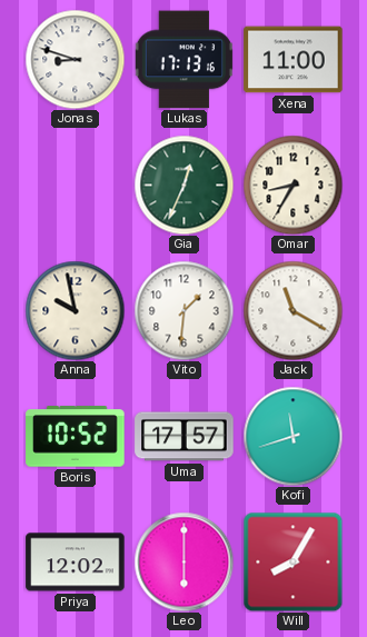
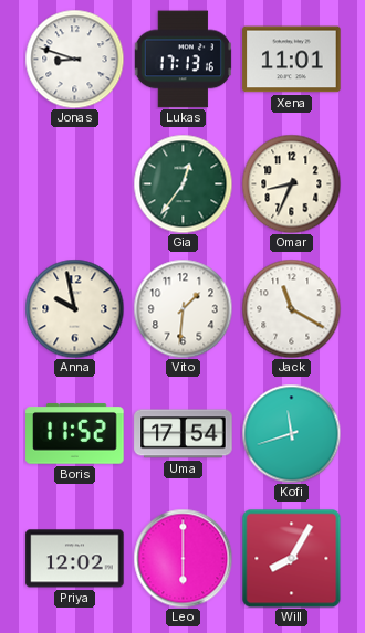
Xena: 11:00 -> 11:01 (292, 60)
Gia: 12:34 -> 12:36 (182, 183)
Omar: 8:35 -> 8:34 (291, 183)
Boris: 10:52 -> 11:52 (75, 434)
Uma: 17:57 -> 17:54 (184, 434)
